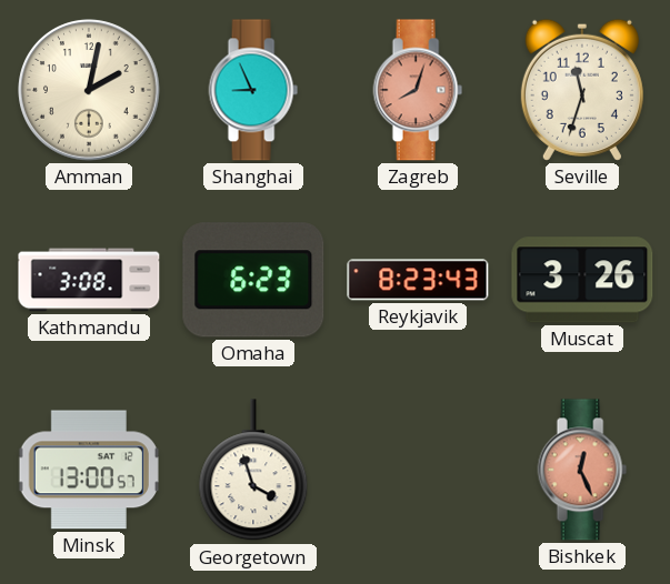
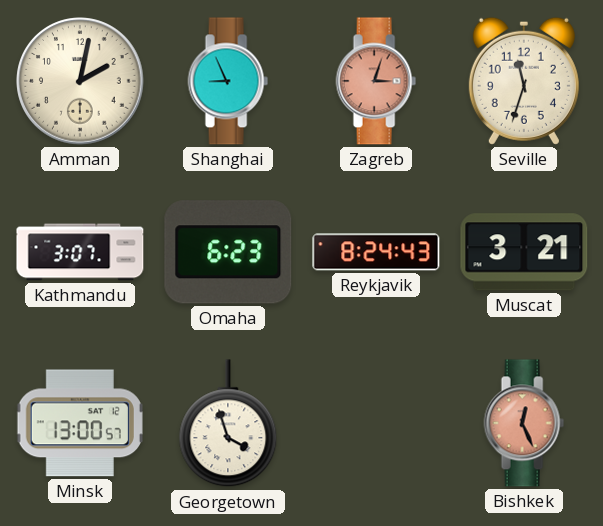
Zagreb: 8:03 -> 3:03 (376, 81)
Kathmandu: 3:08 -> 3:07 (80, 252)
Reykjavik: 8:23 -> 8:24 (376, 252)
Muscat: 3:26 -> 3:21 (524, 252)
